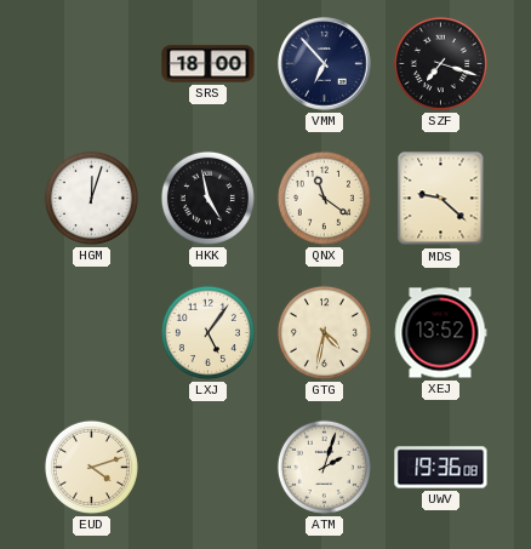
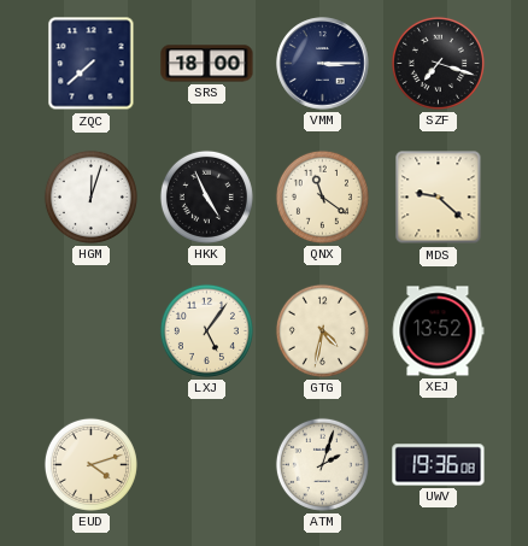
ZQC: none -> 7:38 (92, 64)
VMM: 6:53 -> 3:15 (323, 64)
HKK: 4:58 -> 4:56 (206, 196)
